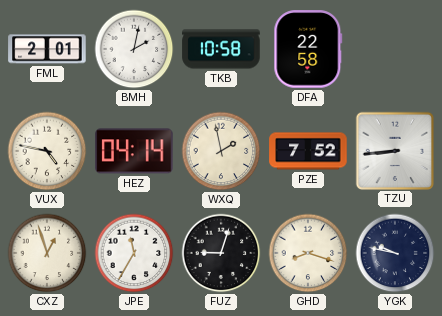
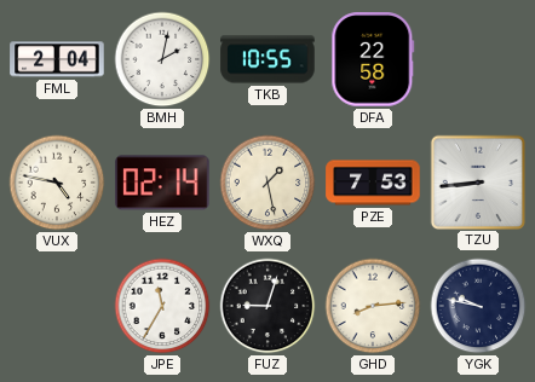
FML: 2:01 -> 2:04 (57, 59)
TKB: 10:58 -> 10:55 (267, 59)
HEZ: 04:14 -> 02:14 (162, 183)
WXQ: 1:58 -> 1:28 (267, 183)
PZE: 7:52 -> 7:53 (373, 183)
CXZ: 12:57 -> none (47, 253)
GHD: 8:18 -> 8:14 (373, 306)
